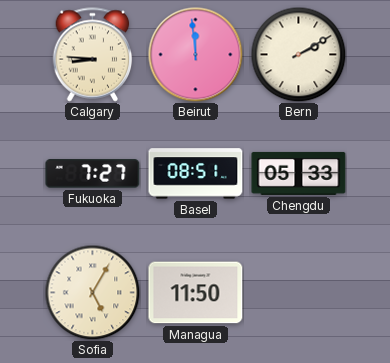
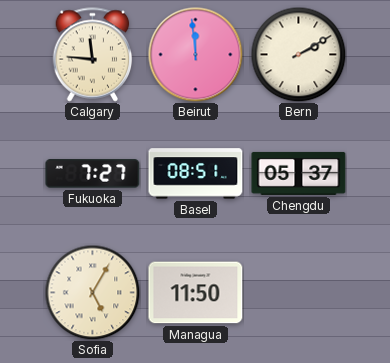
Calgary: 8:46 -> 11:46 (93, 55)
Chengdu: 05:33 -> 05:37 (299, 173)
